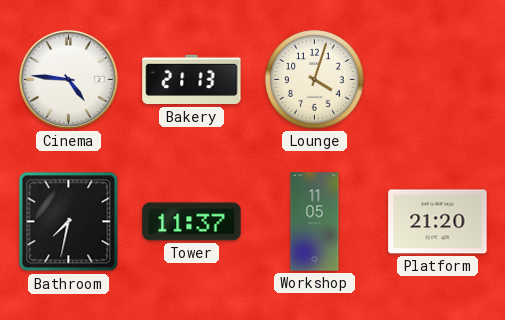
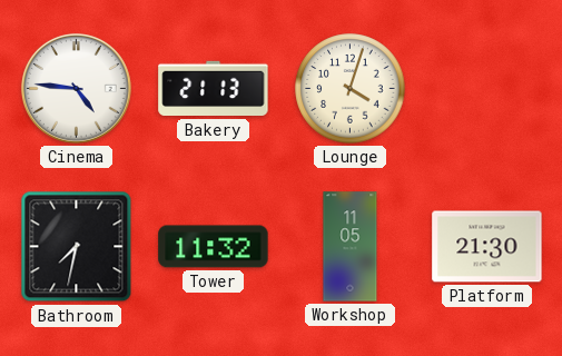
Tower: 11:37 -> 11:32 (214, 247)
Platform: 21:20 -> 21:30 (487, 247)
